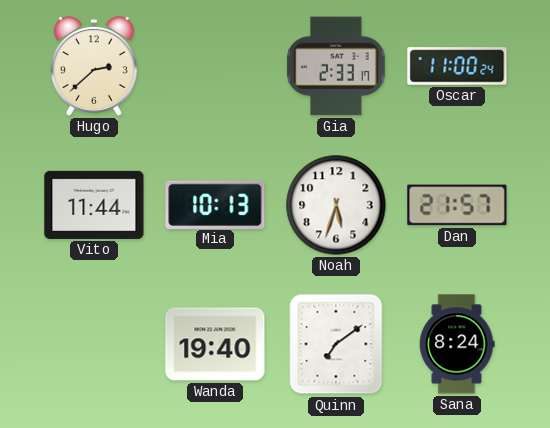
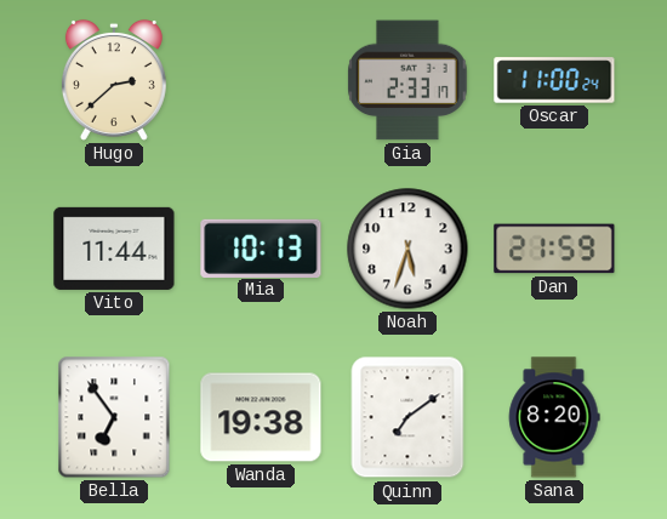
Dan: 21:57 -> 21:59 (554, 249)
Bella: none -> 6:54 (114, 417)
Wanda: 19:40 -> 19:38 (261, 417)
Sana: 8:24 -> 8:20 (554, 417)
